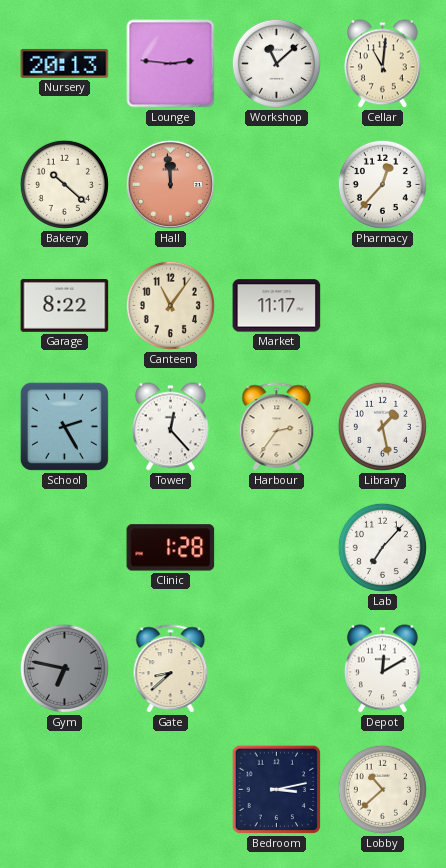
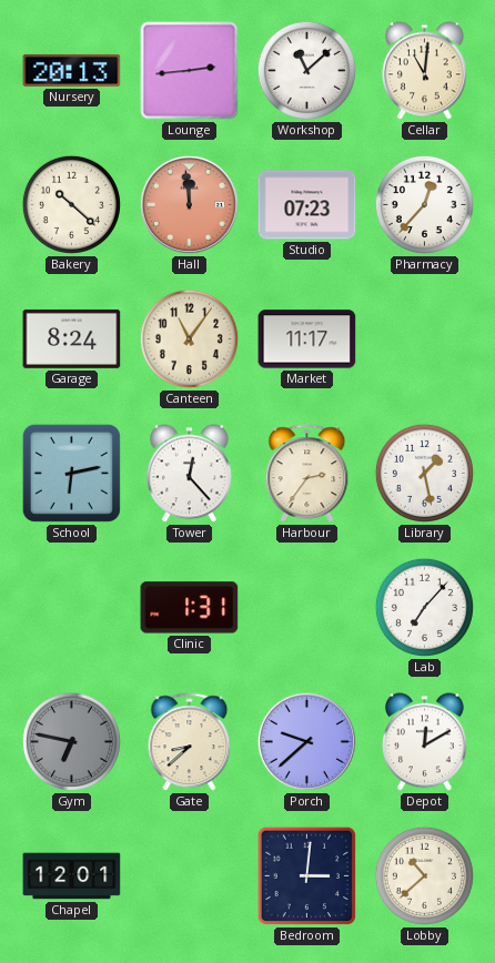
Lounge: 2:46 -> 2:44 (190, 71)
Studio: none -> 07:23 (307, 205)
Garage: 8:22 -> 8:24 (72, 338)
School: 2:25 -> 6:13 (71, 473)
Clinic: 1:28 -> 1:31 (190, 608)
Porch: none -> 9:38 (306, 741)
Chapel: none -> 12:01 (72, 876)
Bedroom: 3:13 -> 3:01 (307, 876)
